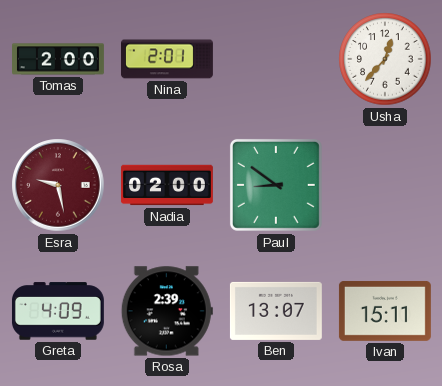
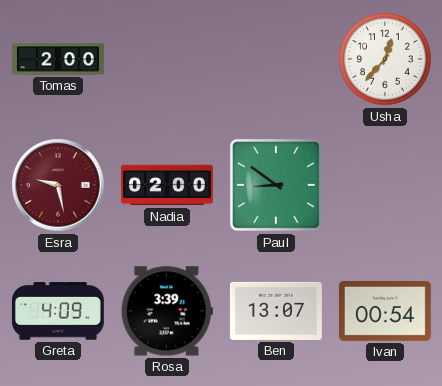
Nina: 2:01 -> none (167, 59)
Rosa: 2:39 -> 3:39 (167, 311)
Ivan: 15:11 -> 00:54 (385, 311)
